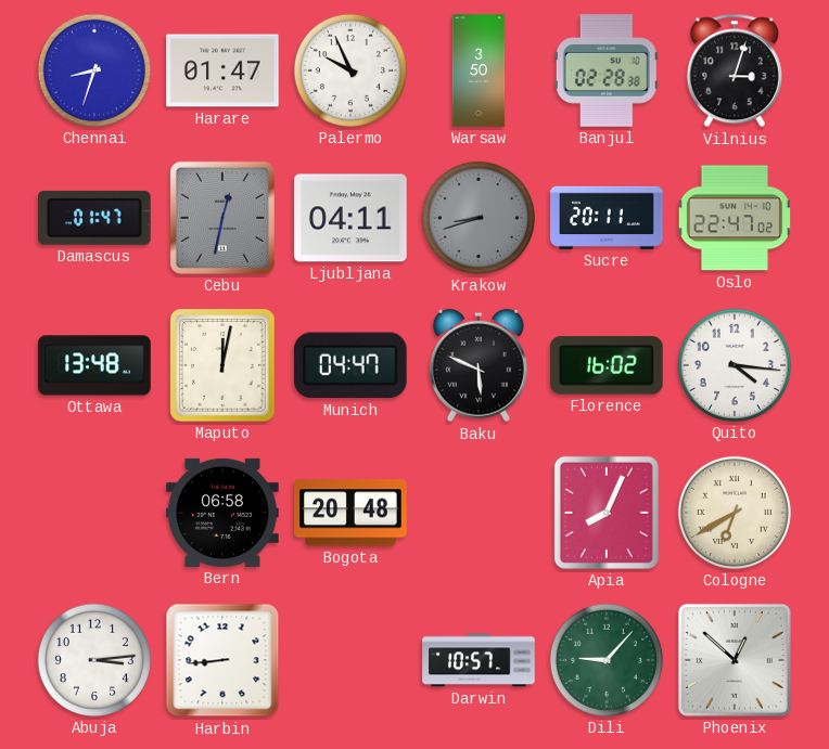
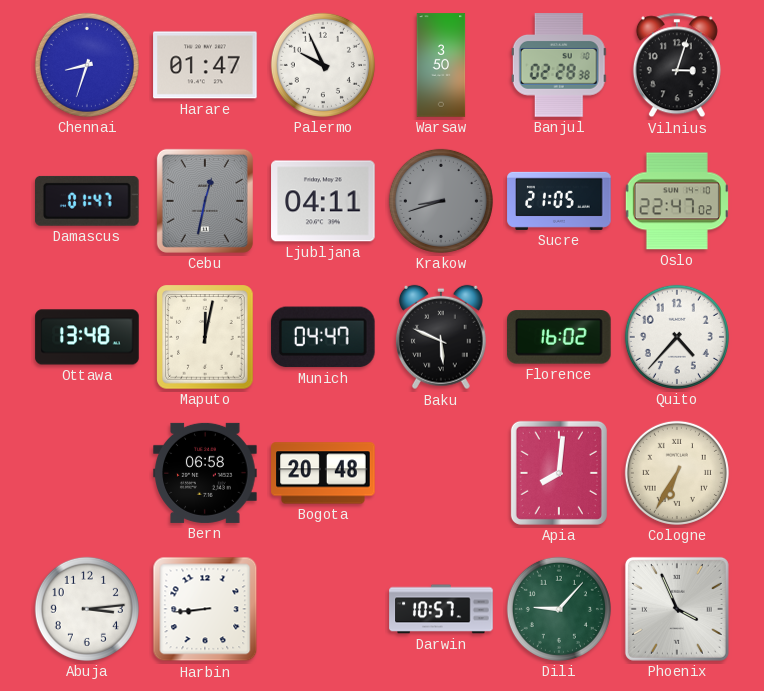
Sucre: 20:11 -> 21:05 (559, 201)
Quito: 4:16 -> 4:37 (677, 337)
Apia: 8:04 -> 8:01 (559, 473)
Cologne: 6:40 -> 6:35 (677, 473)
Phoenix: 12:52 -> 3:56 (677, 609)
